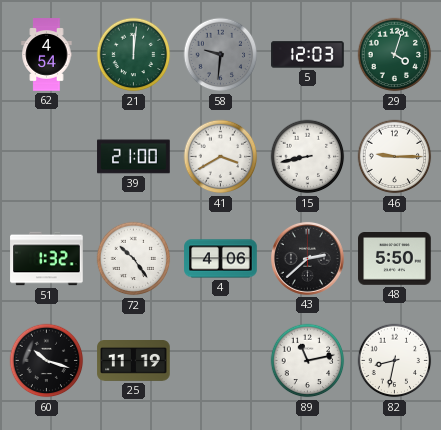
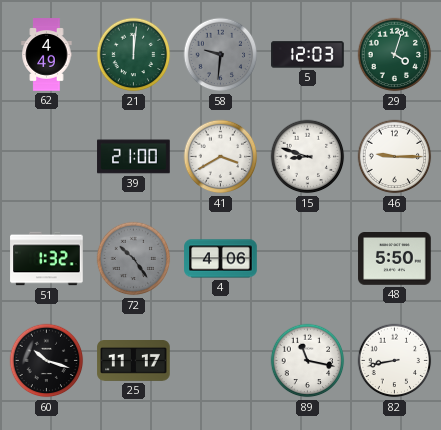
62: 4:54 -> 4:49 (47, 55)
15: 8:43 -> 8:48 (308, 157)
72 dial: white -> grey (134, 259)
43: 2:38 -> none (307, 258)
25: 11:19 -> 11:17 (134, 361)
89: 11:13 -> 11:17 (308, 361)
82: 8:32 -> 8:43 (395, 361)
